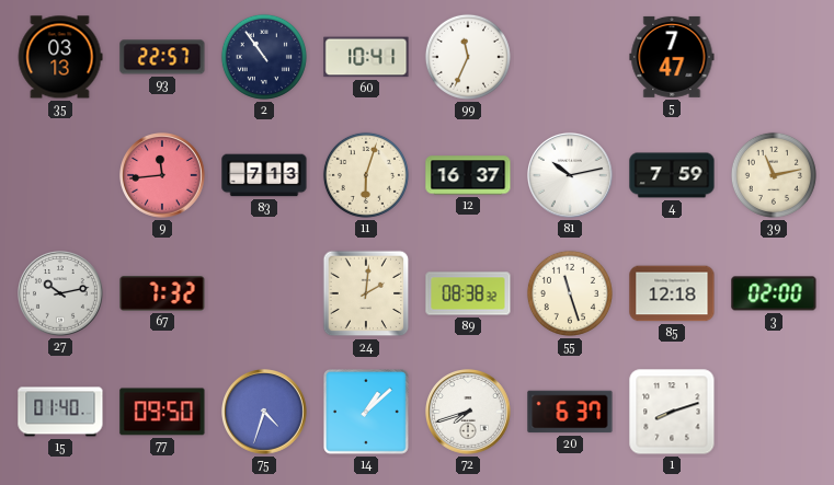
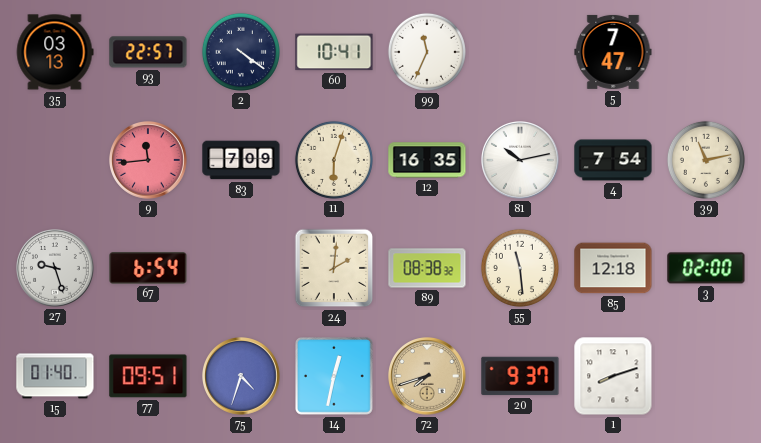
2: 10:54 -> 4:21 (241, 52)
83: 7:13 -> 7:09 (241, 160)
12: 16:37 -> 16:35 (427, 160)
4: 7:59 -> 7:54 (613, 160)
27: 10:13 -> 9:27 (55, 268)
67: 7:32 -> 6:54 (148, 268)
55: 11:27 -> 11:29 (520, 268)
77: 09:50 -> 09:51 (148, 376)
14: 1:08 -> 12:32 (335, 377)
72 dial: white -> champagne (427, 376)
20: 6:37 -> 9:37 (520, 376)
